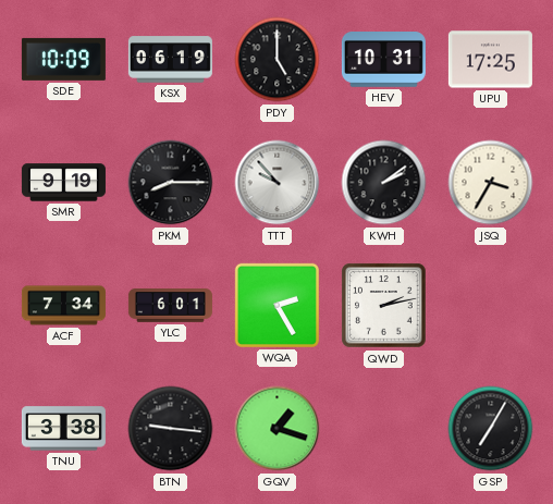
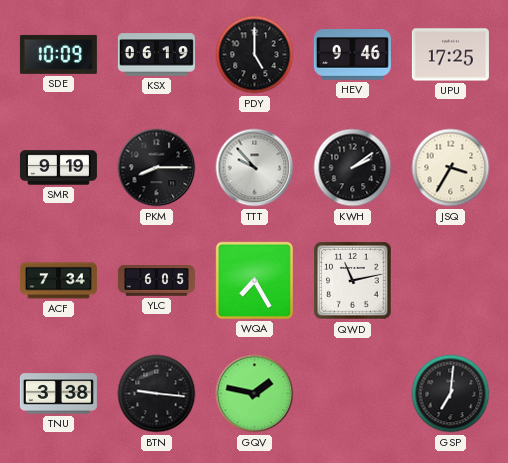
HEV: 10:31 -> 9:46 (352, 55)
YLC: 6:01 -> 6:05 (156, 281)
WQA: 2:25 -> 7:25 (254, 280)
QWD: 2:13 -> 11:13 (353, 281)
GQV: 1:18 -> 1:47 (255, 394)
GSP: 7:05 -> 7:01 (451, 394)
